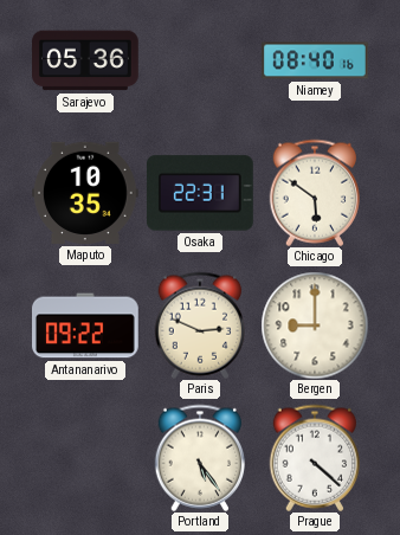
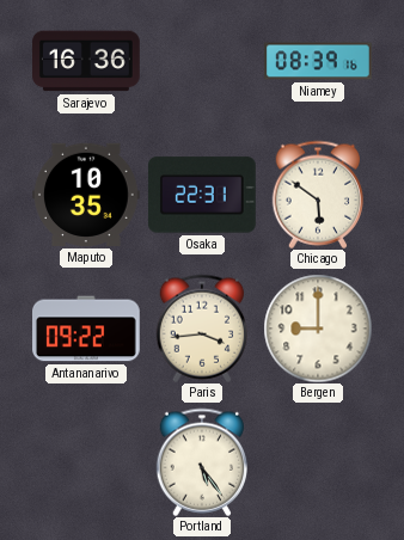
Sarajevo: 05:36 -> 16:36 (87, 61)
Niamey: 08:40 -> 08:39 (319, 61)
Paris: 2:49 -> 3:44 (202, 329)
Prague: 4:22 -> none (315, 458)
